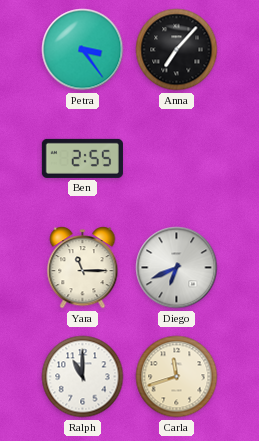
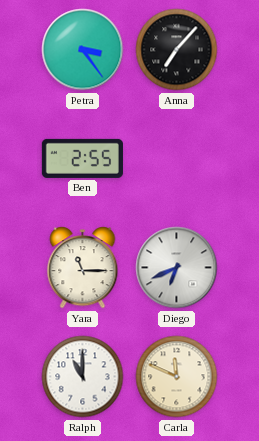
Carla: 11:42 -> 11:49 (177, 377)
